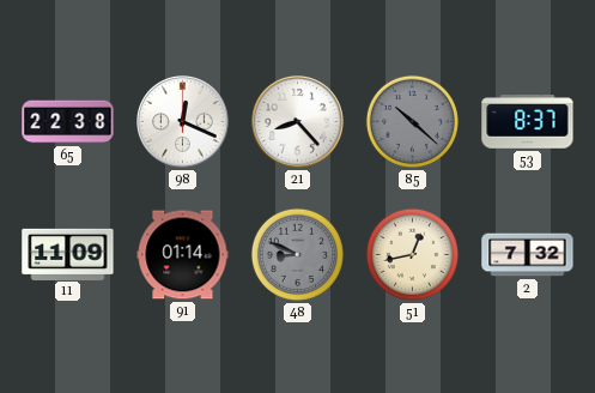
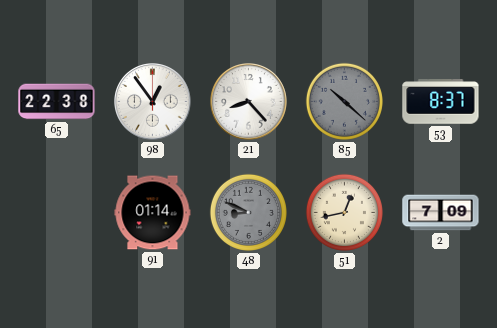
98: 12:19 -> 12:54 (153, 102)
11: 11:09 -> none (68, 254)
2: 7:32 -> 7:09 (441, 213)
